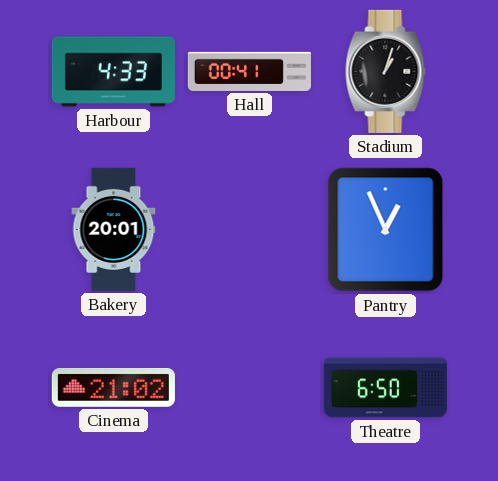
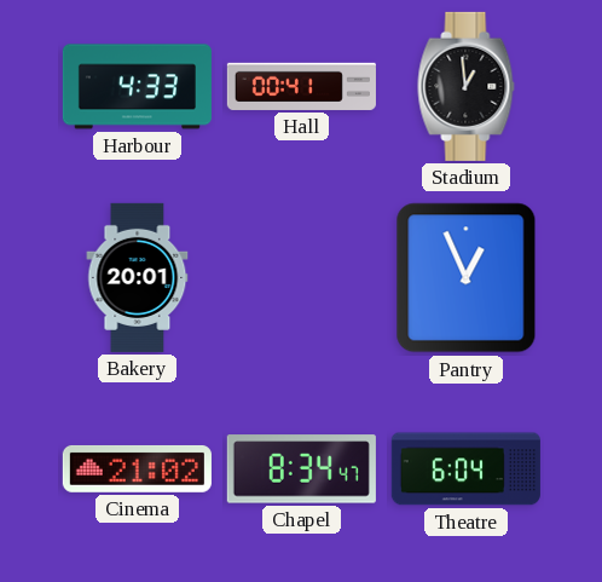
Stadium: 1:03 -> 12:59 (467, 86)
Chapel: none -> 8:34 (301, 469)
Theatre: 6:50 -> 6:04 (465, 469)
